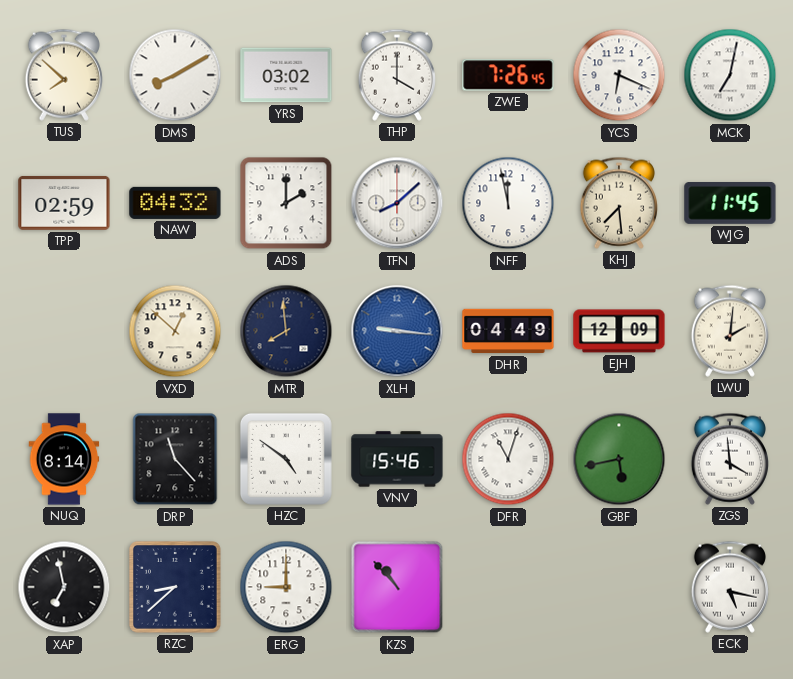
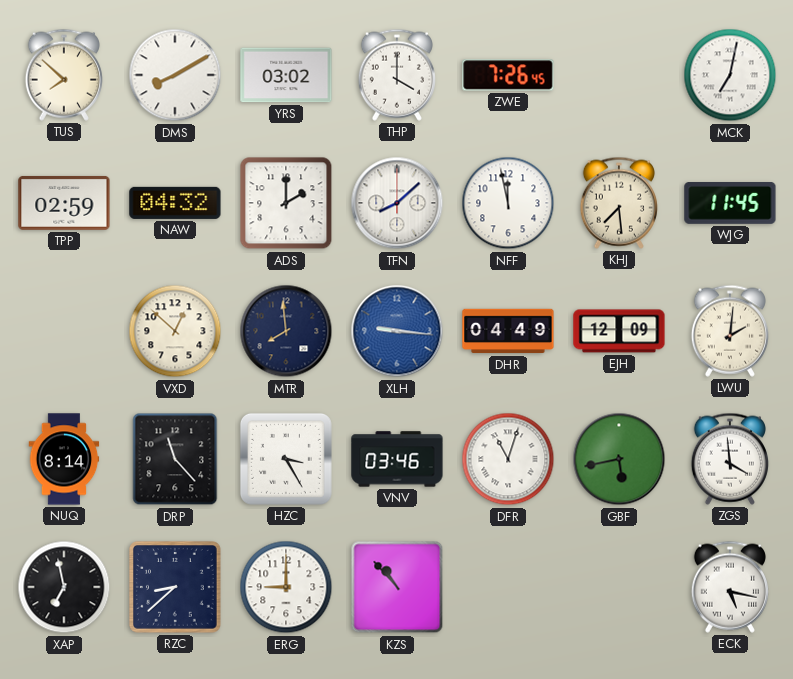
YCS: 6:19 -> none (619, 75)
HZC: 4:51 -> 3:25 (286, 459)
VNV: 15:46 -> 03:46 (397, 459)
